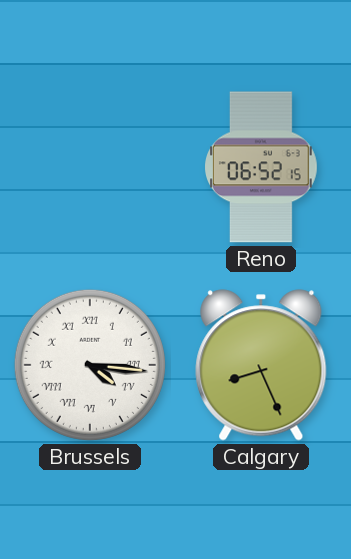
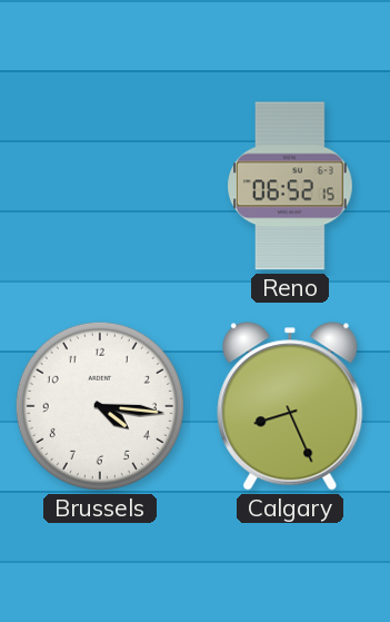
Brussels numerals: Roman -> Arabic (100, 406)
